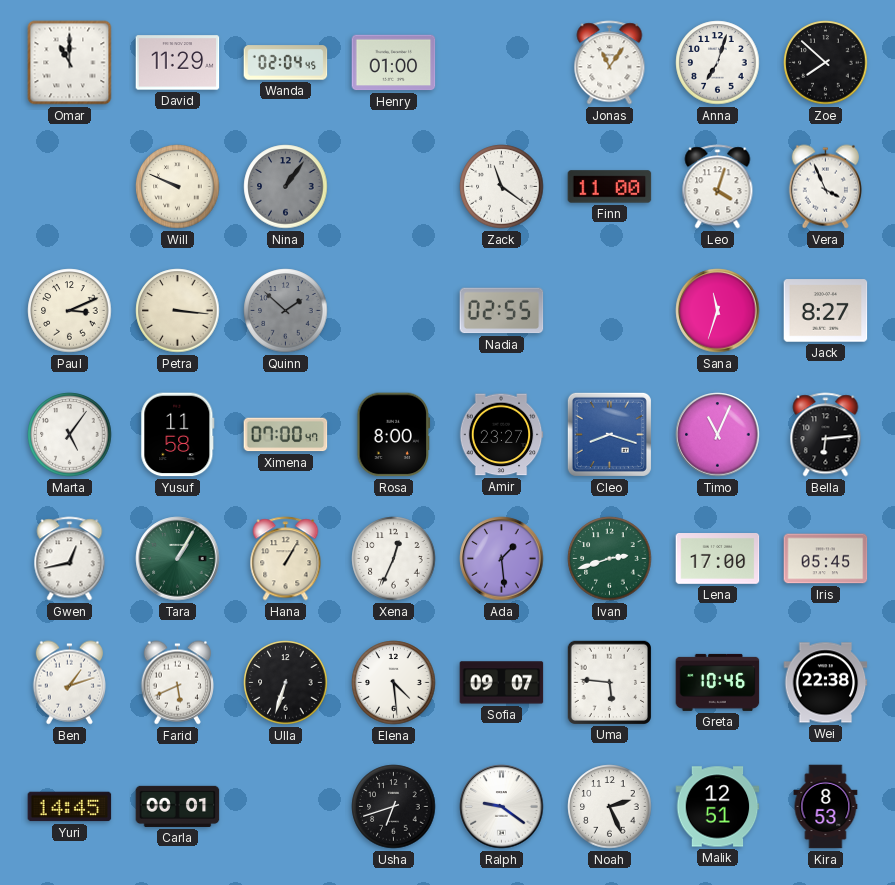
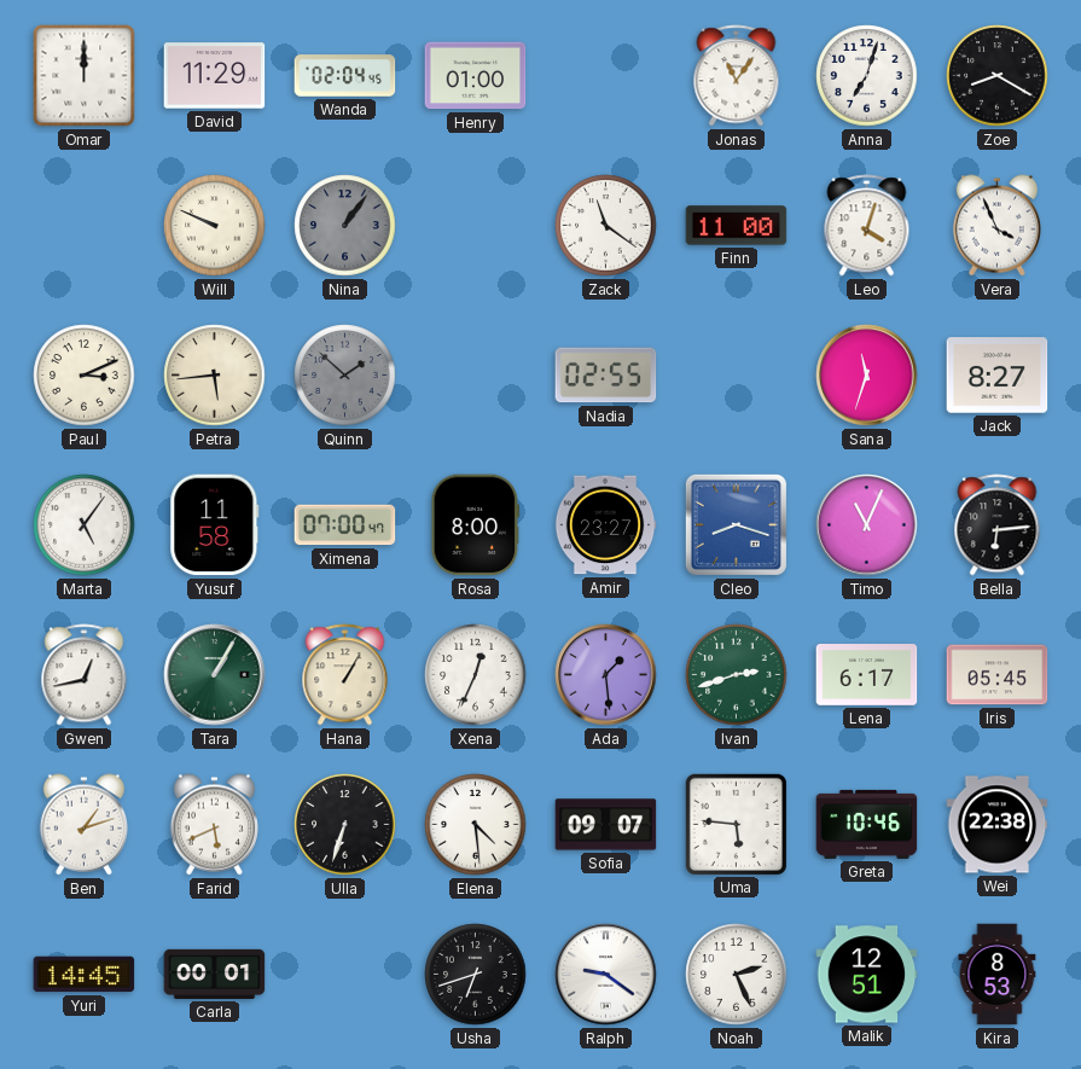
Omar: 11:00 -> 12:00 (85, 76)
Zoe: 7:52 -> 8:20 (998, 76)
Petra: 3:16 -> 5:44 (215, 376)
Lena: 17:00 -> 6:17 (867, 675)
